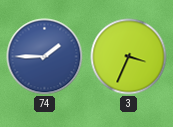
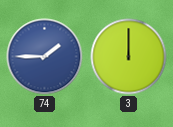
3: 3:34 -> 12:00 (129, 57)
